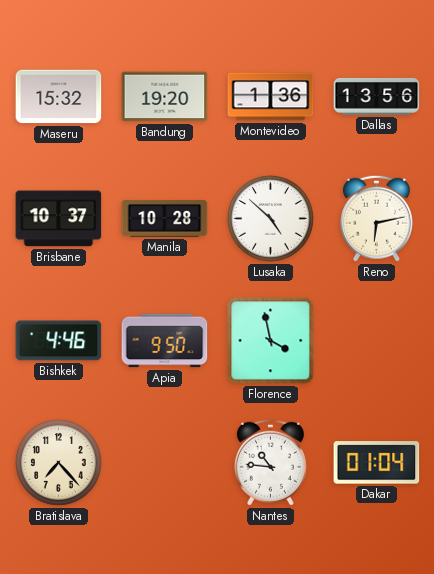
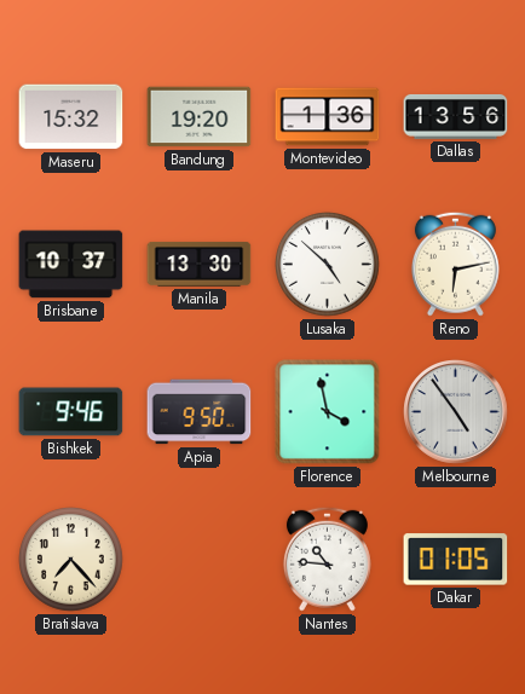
Manila: 10:28 -> 13:30 (200, 264)
Bishkek: 4:46 -> 9:46 (71, 412)
Melbourne: none -> 4:54 (456, 412)
Dakar: 01:04 -> 01:05 (456, 560)
